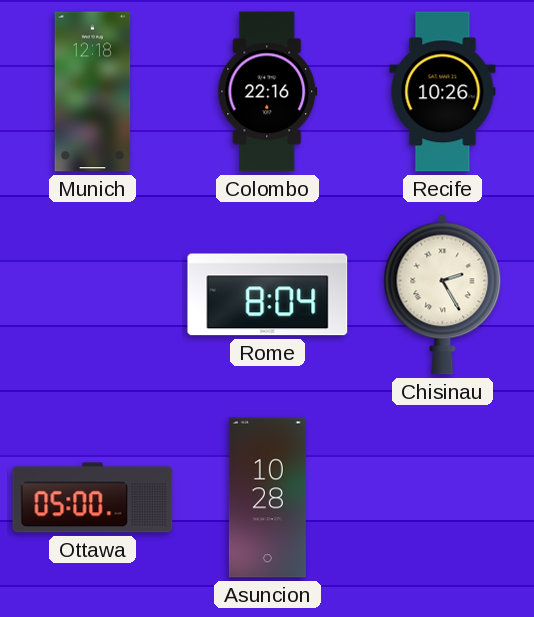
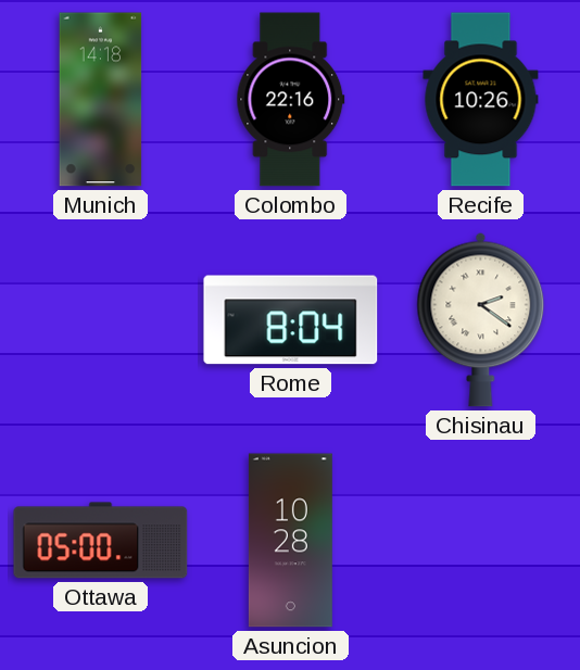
Munich: 12:18 -> 14:18 (101, 100)
Chisinau: 2:25 -> 2:21 (481, 319)
